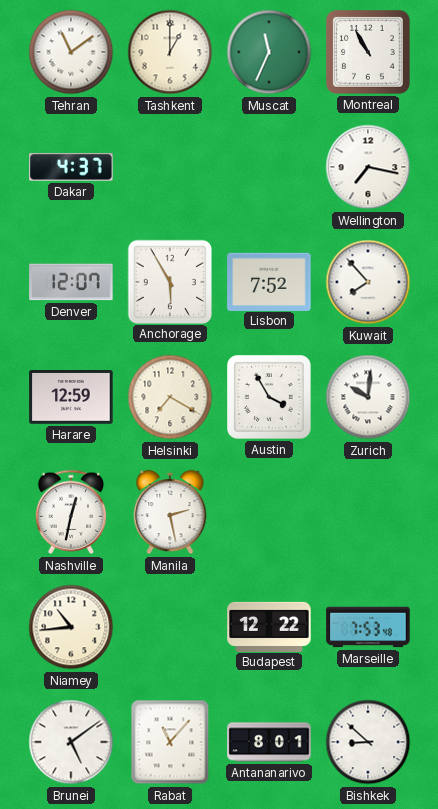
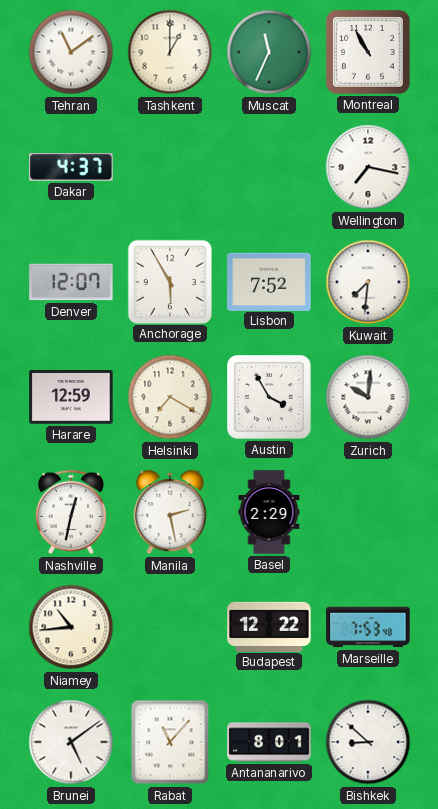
Kuwait: 7:53 -> 7:31 (368, 282)
Basel: none -> 2:29 (269, 512)
